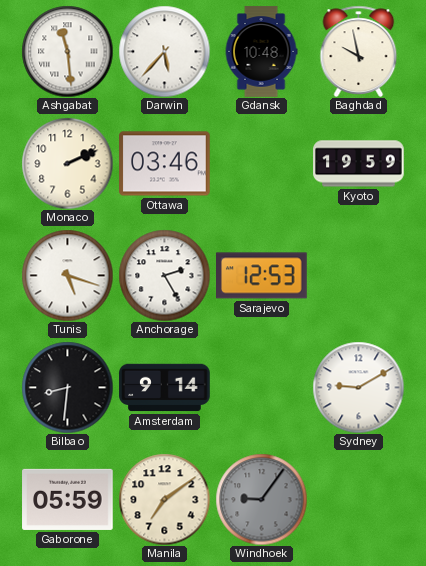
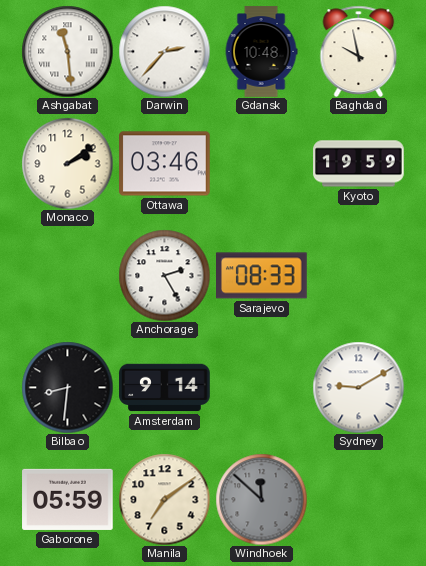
Darwin: 5:37 -> 2:37 (164, 51)
Monaco: 2:11 -> 2:09 (67, 163)
Tunis: 5:18 -> none (67, 275)
Sarajevo: 12:53 -> 08:33 (262, 276)
Windhoek: 9:06 -> 11:52 (261, 499)
